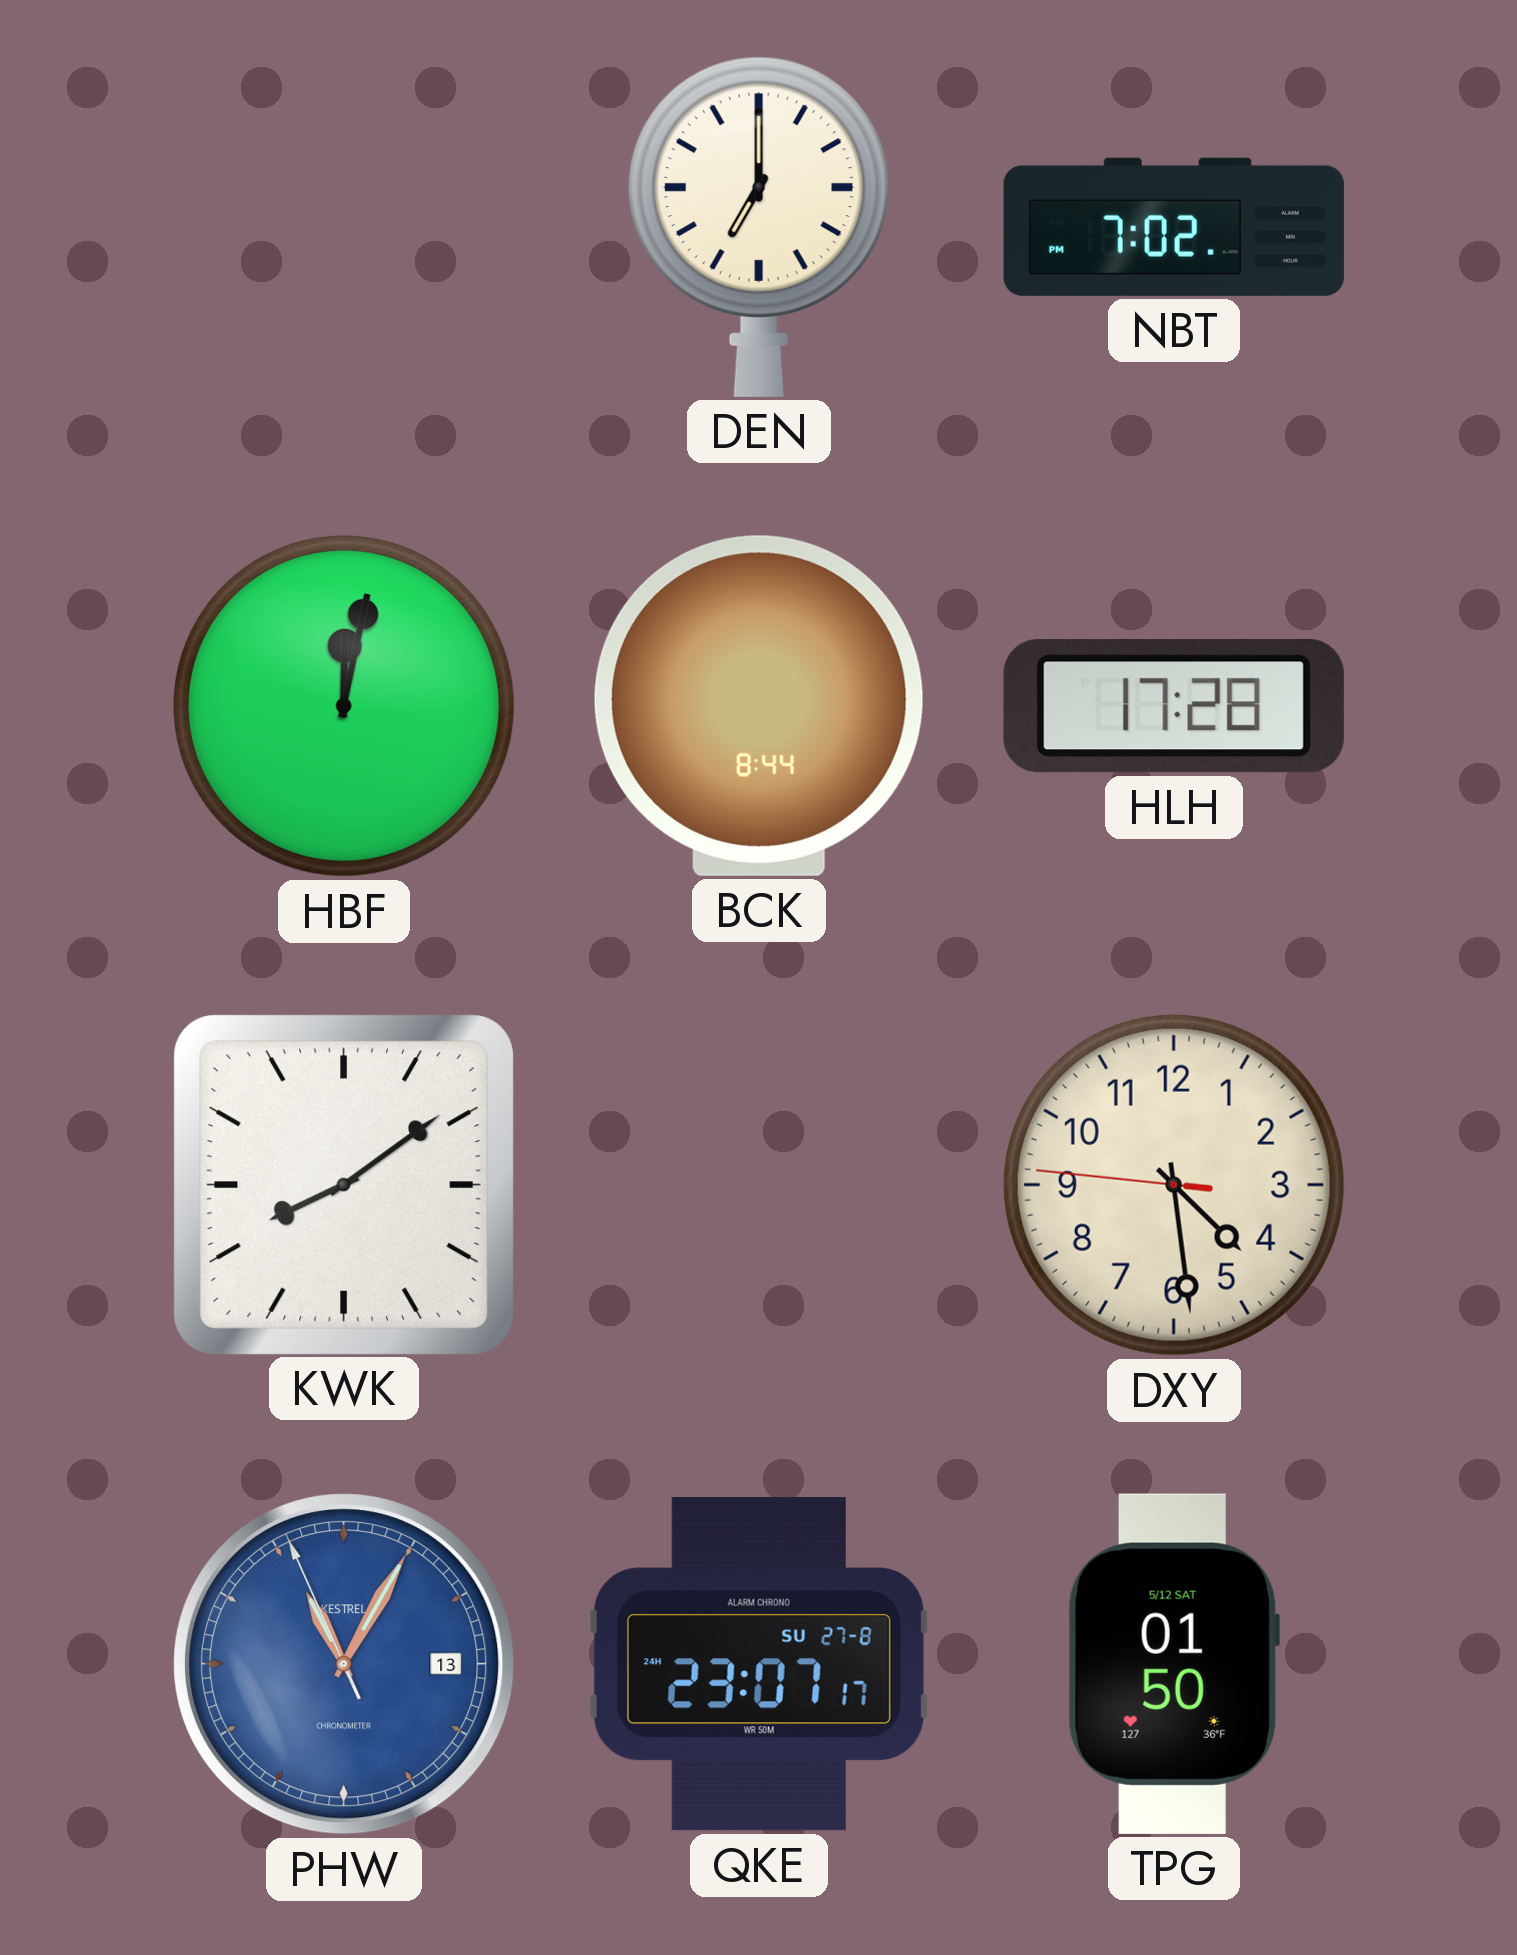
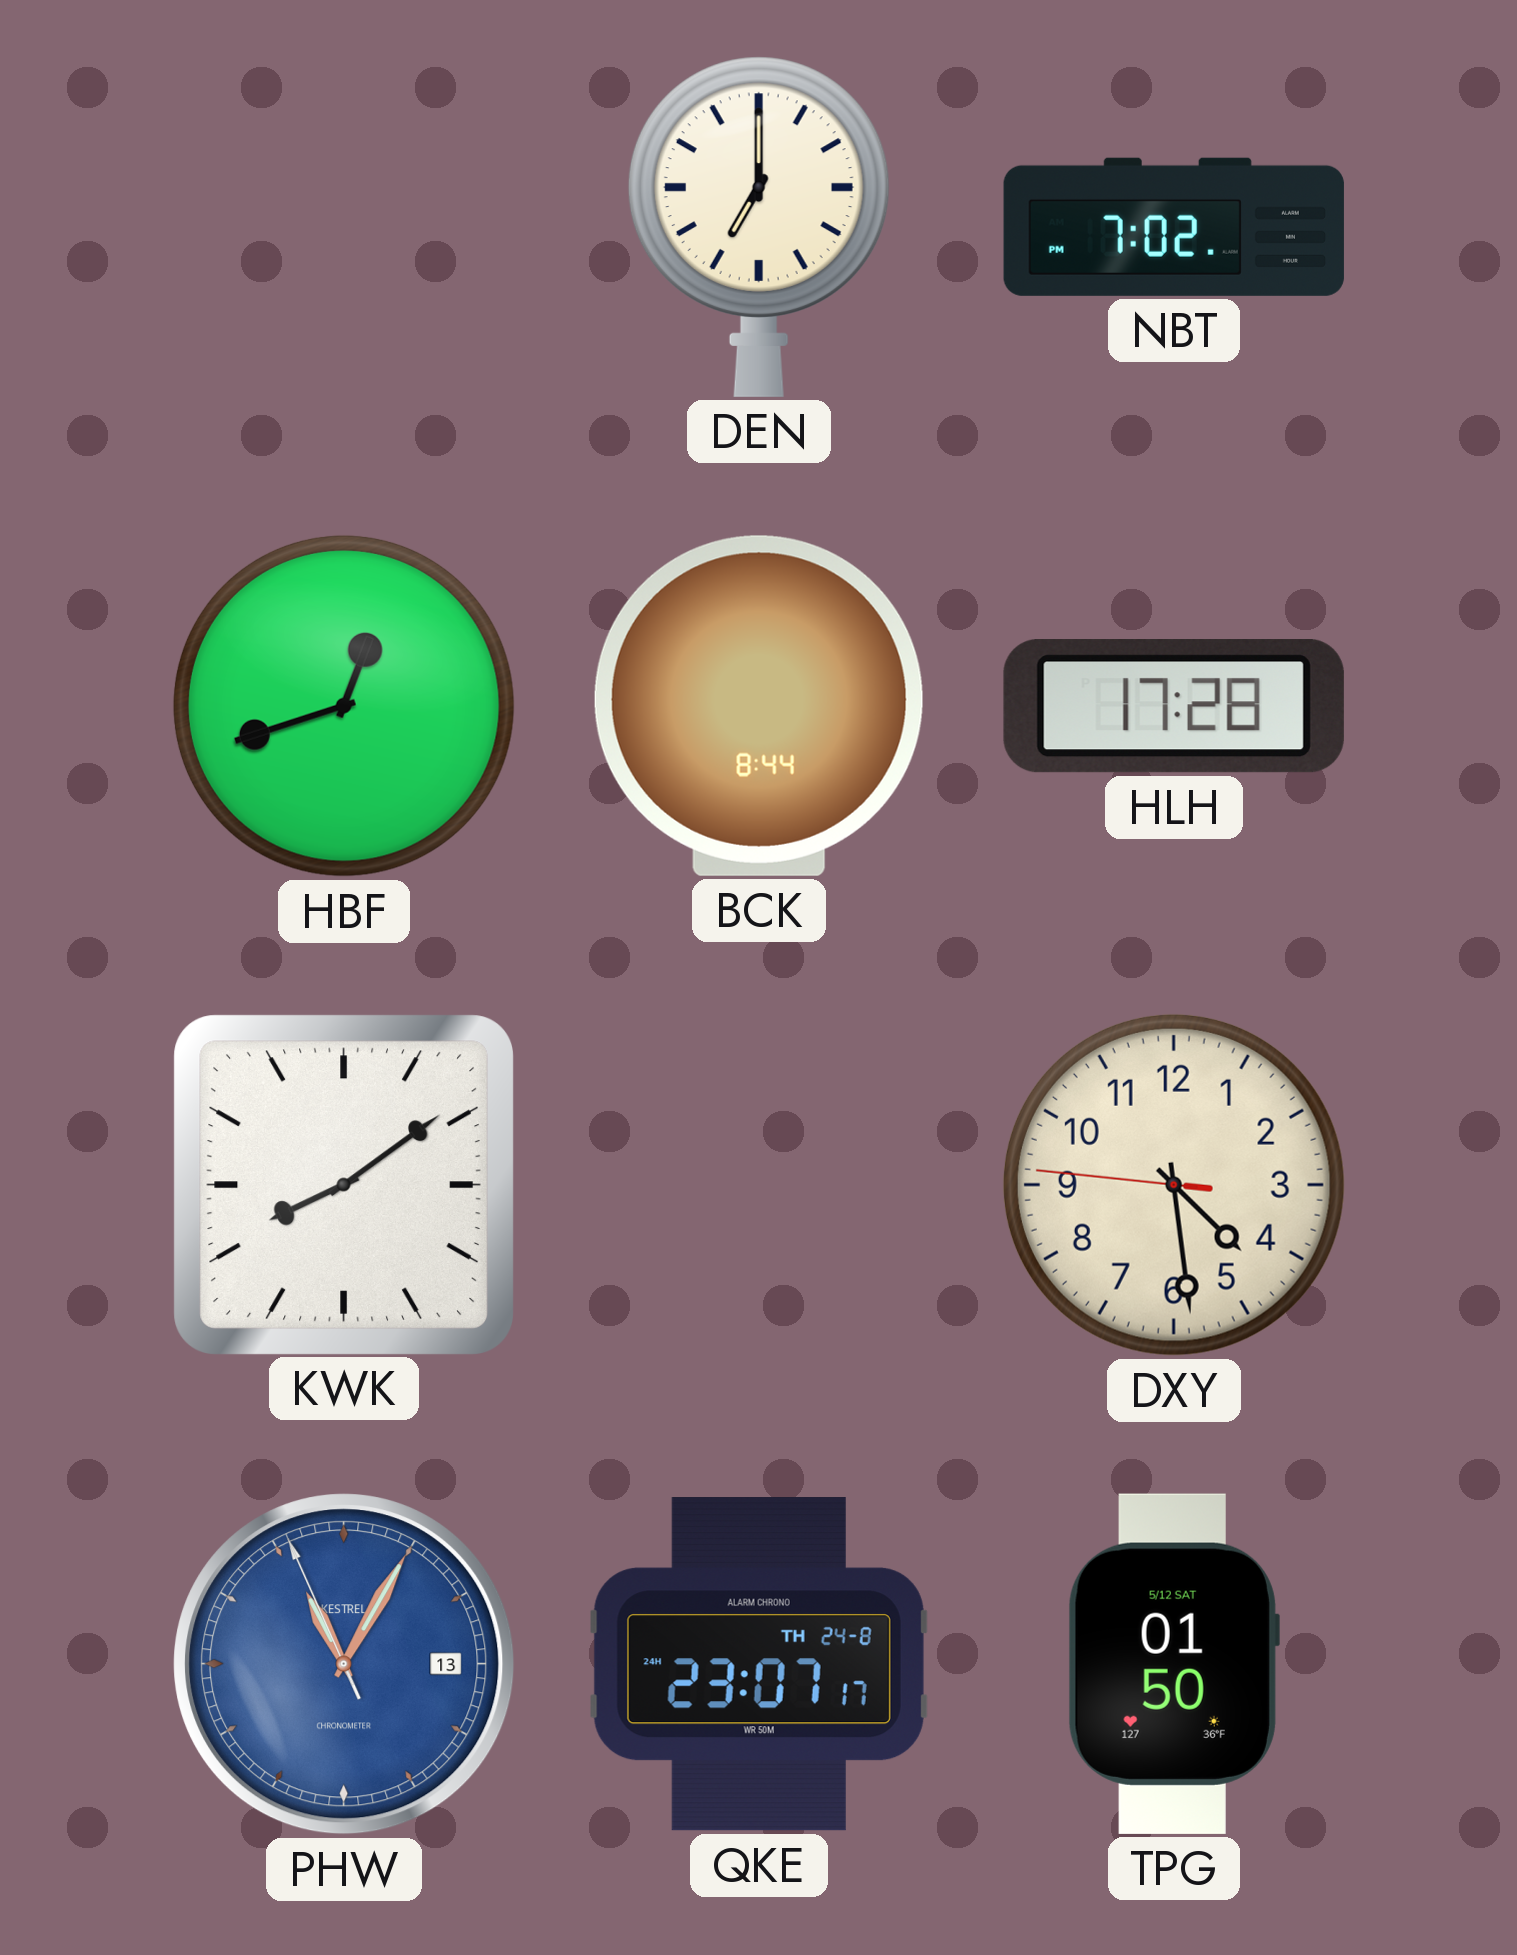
HBF: 12:02 -> 12:42 (344, 706)
QKE date: SU 27-8 -> TH 24-8 (759, 1664)
